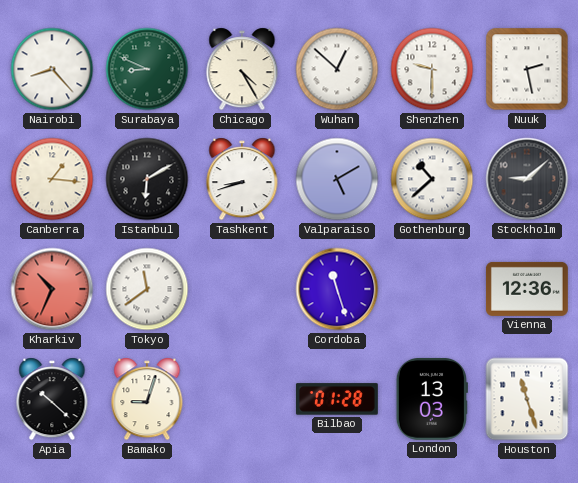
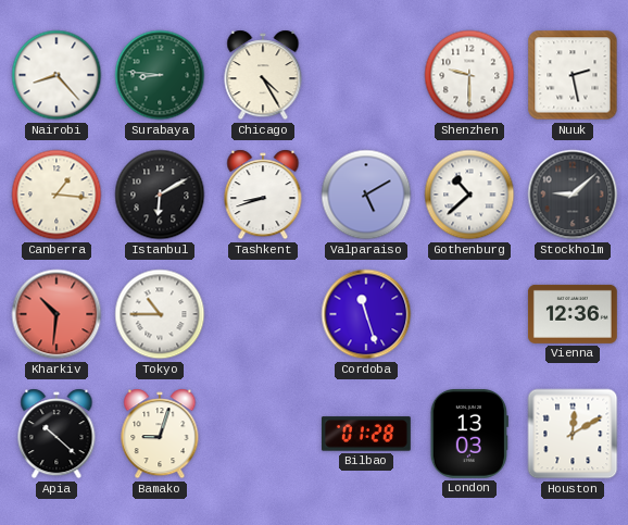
Surabaya: 8:49 -> 8:46 (160, 75)
Wuhan: 12:52 -> none (337, 69)
Kharkiv: 10:34 -> 10:31 (56, 314)
Tokyo: 11:39 -> 10:45 (160, 314)
Houston: 11:27 -> 12:10 (573, 434)
